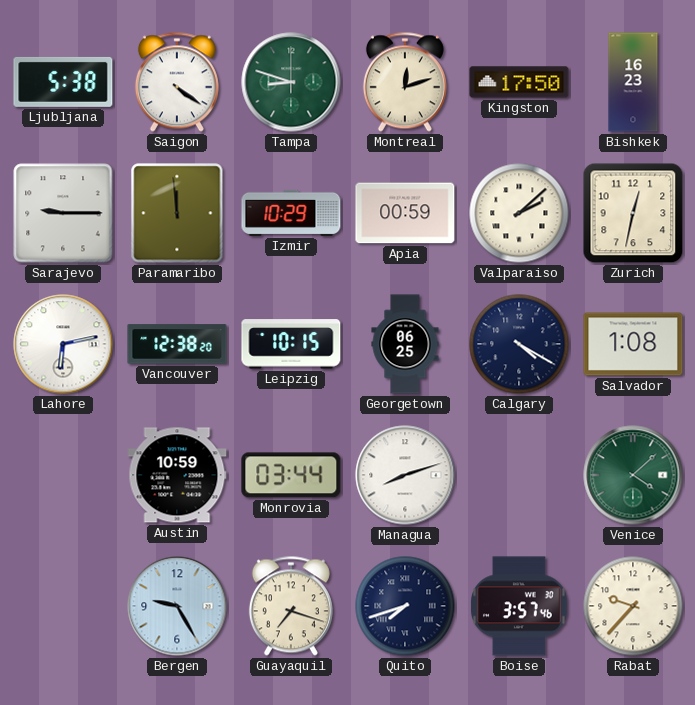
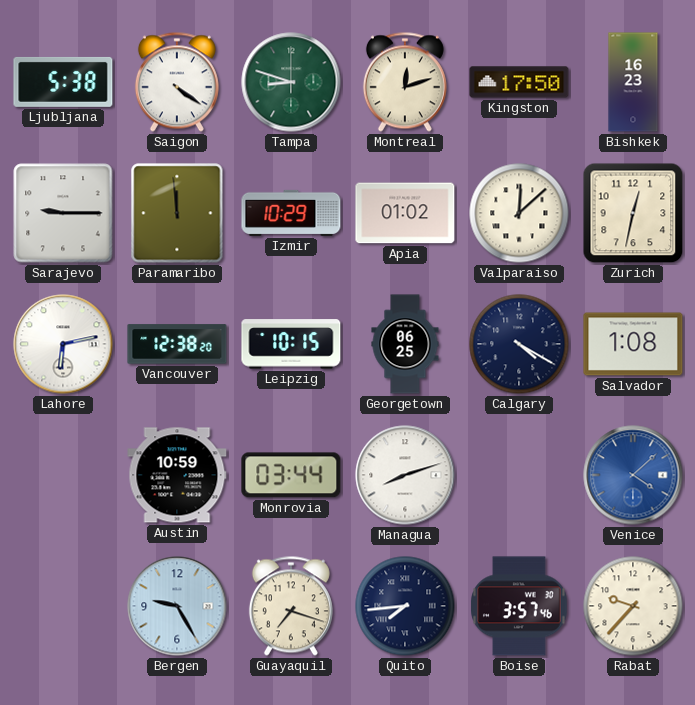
Apia: 00:59 -> 01:02 (405, 213)
Valparaiso: 2:08 -> 12:08 (519, 213)
Venice dial: green -> blue (633, 475)
Quito: 7:42 -> 7:44 (405, 606)
